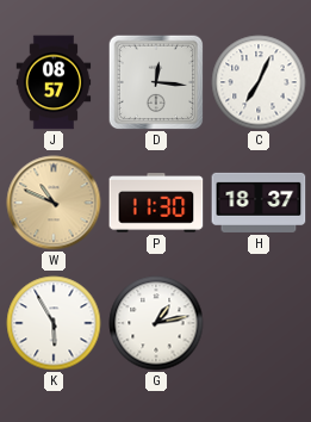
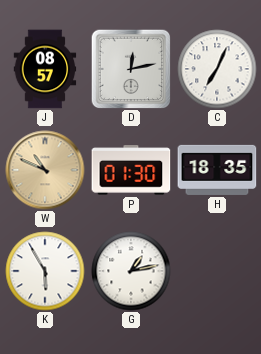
D: 12:16 -> 12:13 (131, 69)
P: 11:30 -> 01:30 (131, 170)
H: 18:37 -> 18:35 (217, 170)
